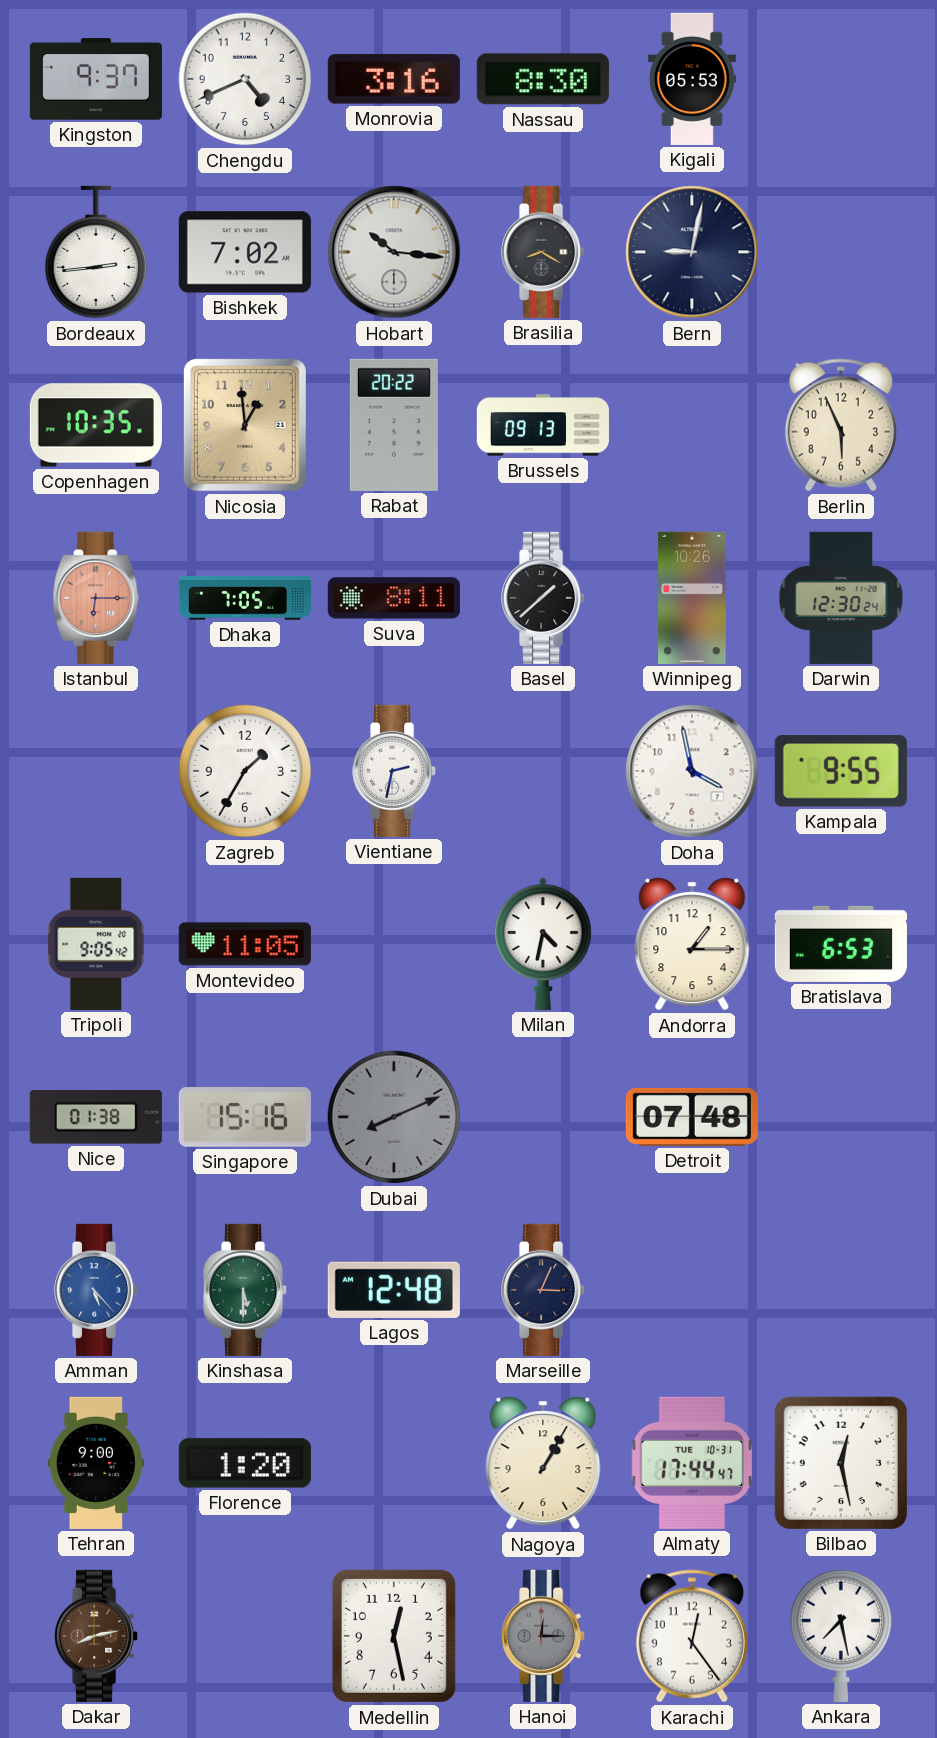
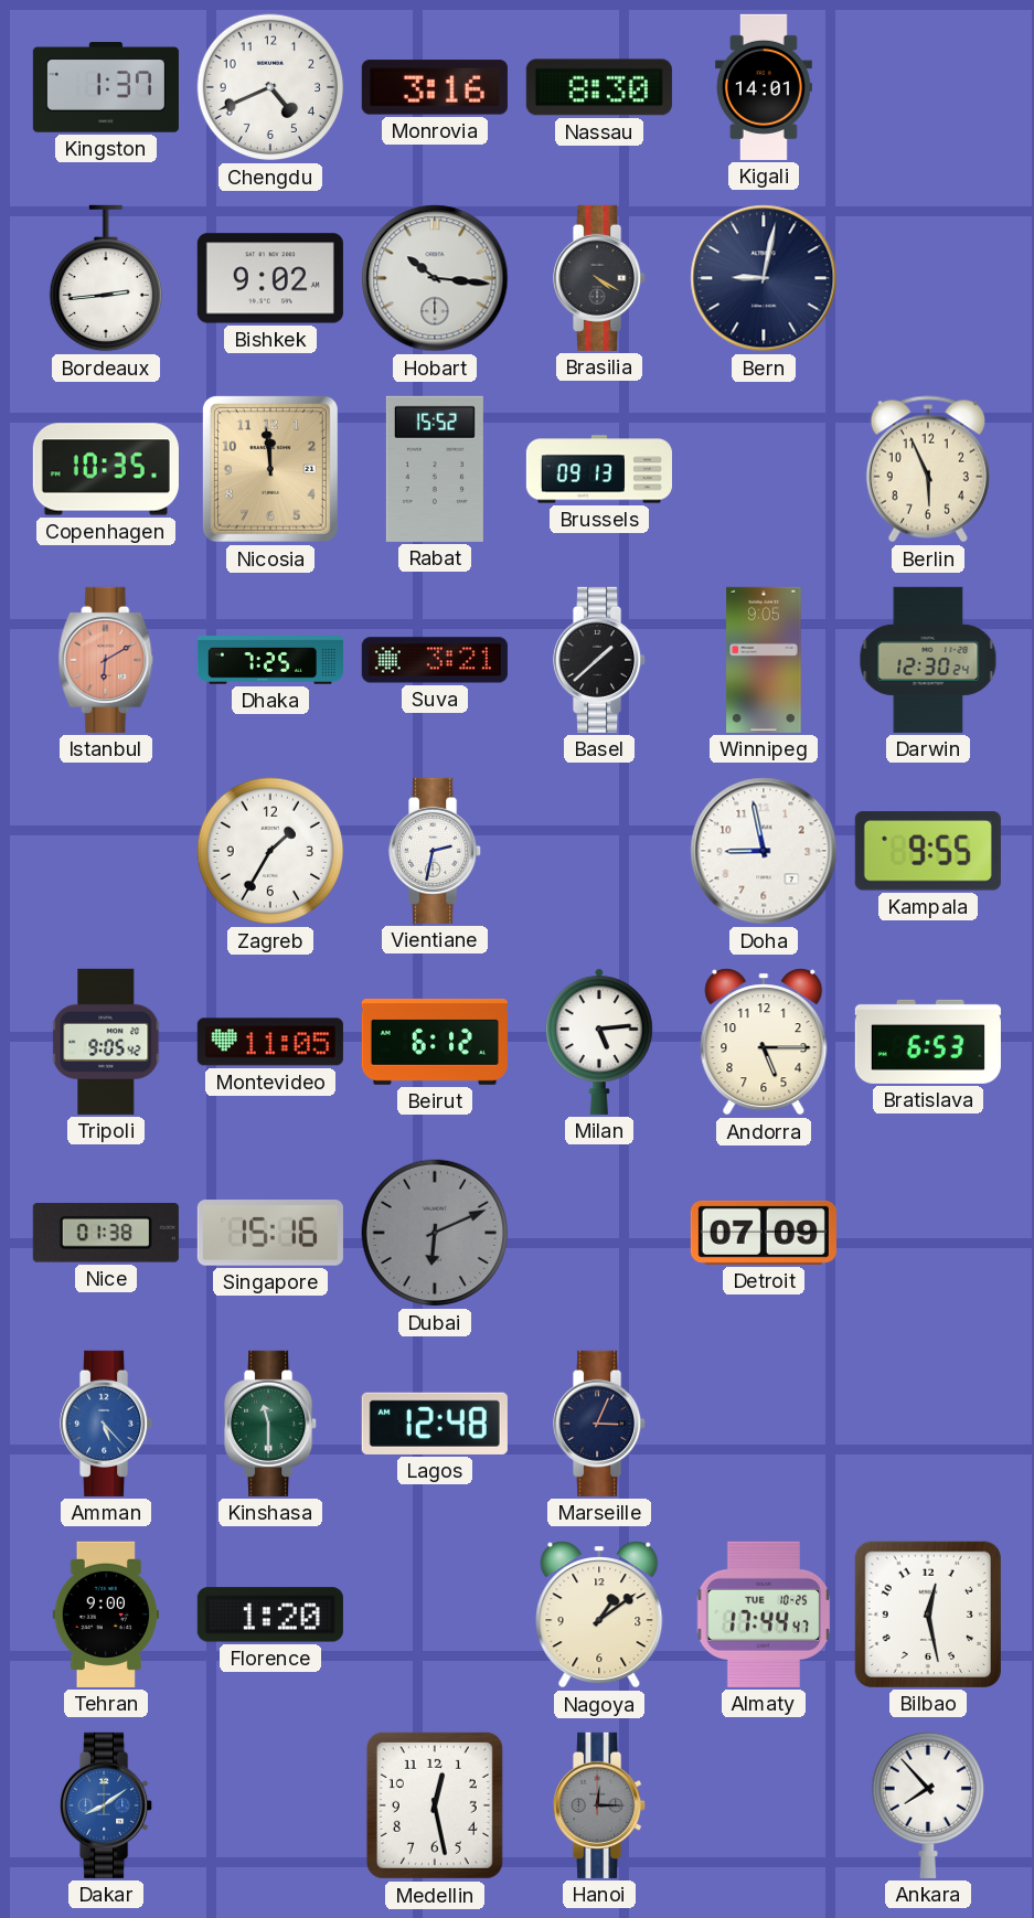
Kingston: 9:37 -> 1:37 (106, 87)
Kigali: 05:53 -> 14:01 (764, 87)
Bishkek: 7:02 -> 9:02 (270, 278)
Brasilia: 8:20 -> 4:20 (600, 278)
Nicosia: 12:59 -> 11:59 (270, 469)
Rabat: 20:22 -> 15:52 (435, 469)
Istanbul: 6:15 -> 6:10 (106, 660)
Dhaka: 7:05 -> 7:25 (270, 660)
Suva: 8:11 -> 3:21 (435, 660)
Winnipeg: 10:26 -> 9:05 (764, 660)
Doha: 3:58 -> 8:58 (764, 851)
Beirut: none -> 6:12 (435, 1042)
Milan: 4:32 -> 5:14 (599, 1042)
Andorra: 1:15 -> 5:15 (764, 1042)
Dubai: 8:11 -> 6:11 (435, 1233)
Detroit: 07:48 -> 07:09 (764, 1233)
Kinshasa: 5:30 -> 11:30 (271, 1424)
Nagoya: 1:05 -> 1:09 (599, 1615)
Almaty date: TUE 10-31 -> TUE 10-25 (764, 1615)
Dakar: 8:13 -> 8:09 (107, 1805)
Dakar dial: brown -> blue (107, 1805)
Karachi: 12:24 -> none (692, 1636)
Ankara: 7:28 -> 7:53 (927, 1805)
